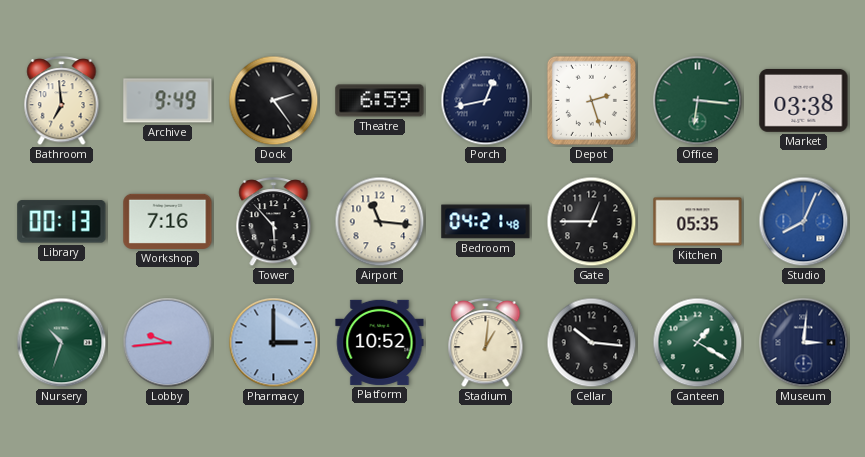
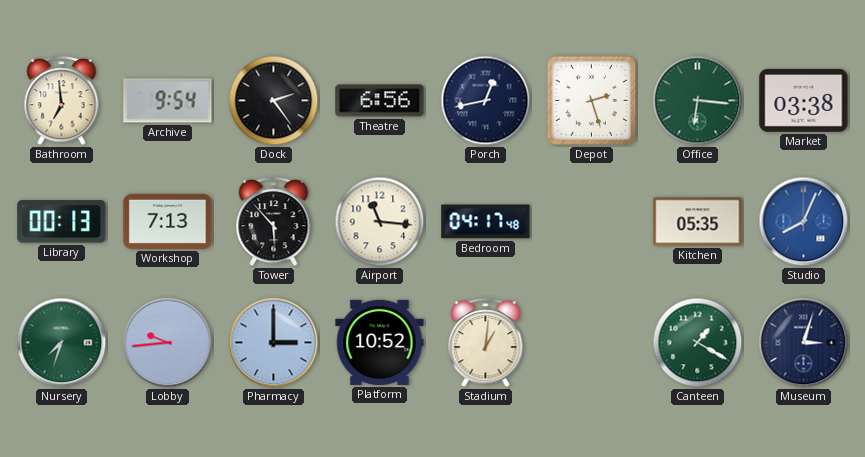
Archive: 9:49 -> 9:54 (168, 101)
Theatre: 6:59 -> 6:56 (380, 101)
Workshop: 7:16 -> 7:13 (168, 221)
Bedroom: 04:21 -> 04:17 (486, 222)
Gate: 12:45 -> none (592, 222)
Nursery: 10:33 -> 7:33 (62, 343)
Cellar: 10:16 -> none (592, 343)
Museum: 3:01 -> 3:03 (804, 343)
